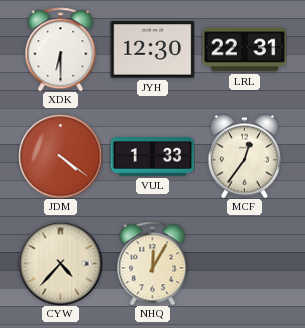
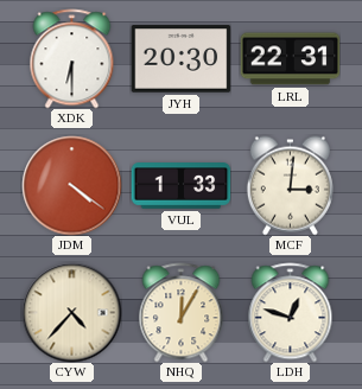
JYH: 12:30 -> 20:30 (180, 59)
MCF: 12:36 -> 3:01 (290, 185)
LDH: none -> 12:48 (291, 312)
